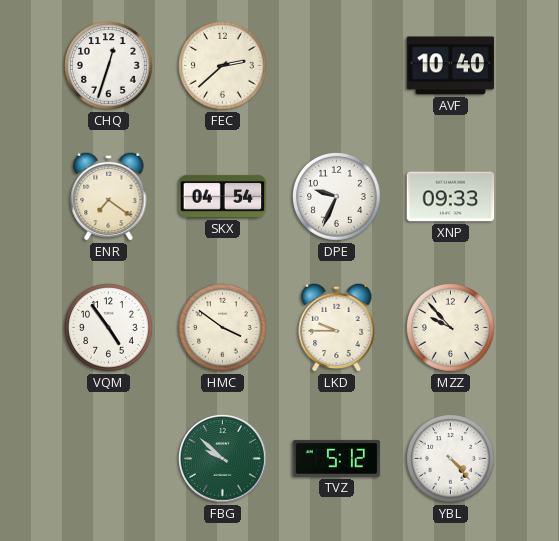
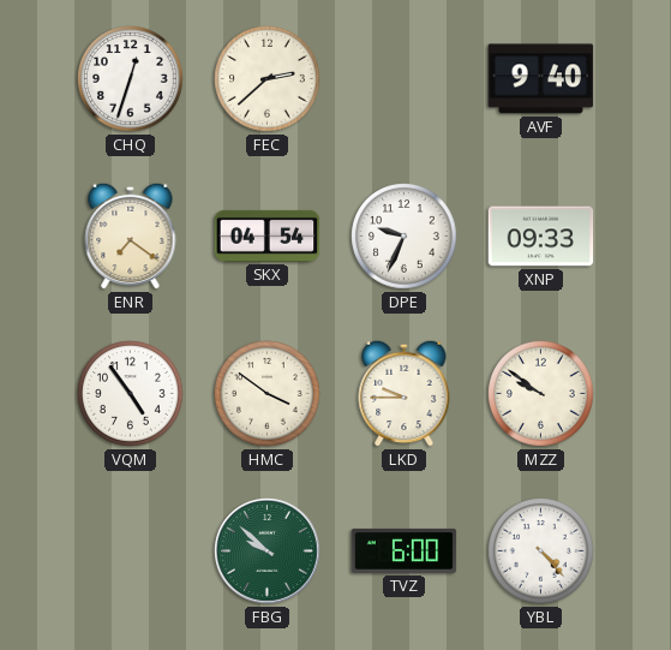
AVF: 10:40 -> 9:40 (541, 79)
MZZ: 9:53 -> 9:51 (541, 394)
TVZ: 5:12 -> 6:00 (405, 550)
